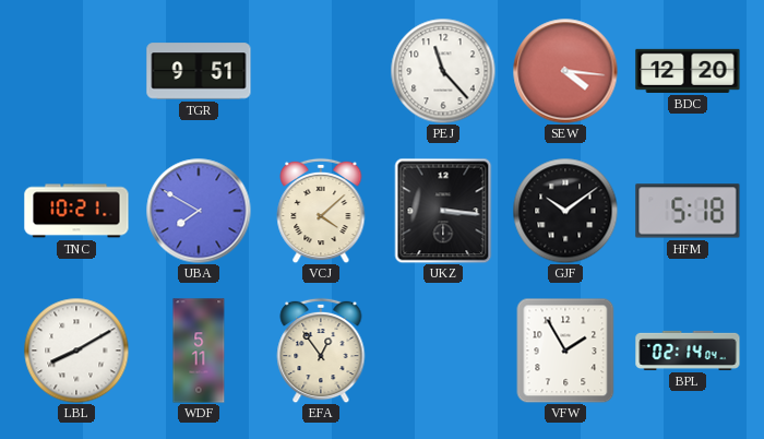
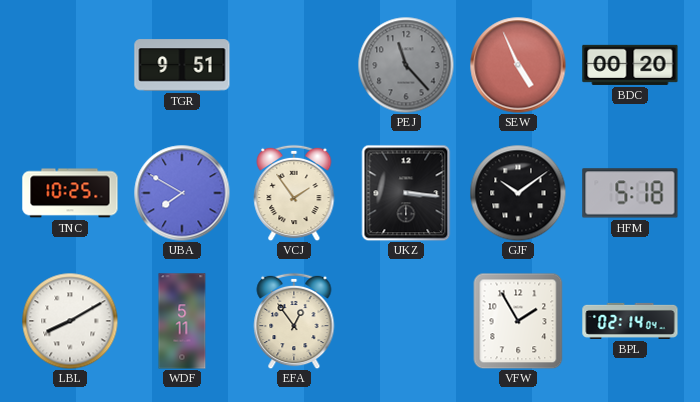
PEJ dial: white -> grey (406, 65)
SEW: 4:16 -> 4:56 (518, 65)
BDC: 12:20 -> 00:20 (630, 65)
TNC: 10:21 -> 10:25 (70, 193)
VCJ: 4:08 -> 1:54 (294, 193)
